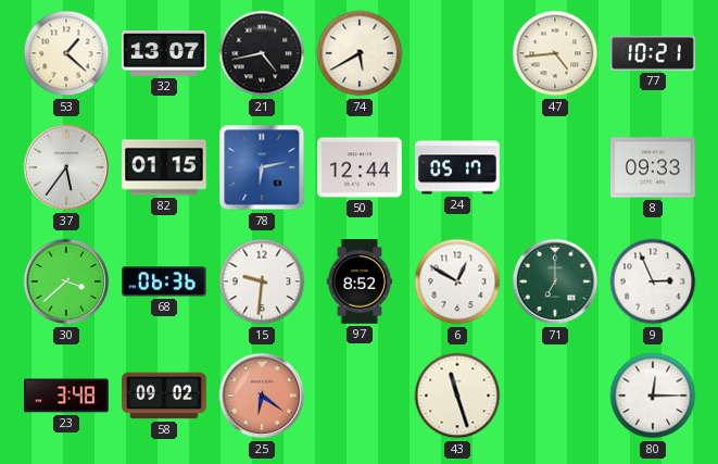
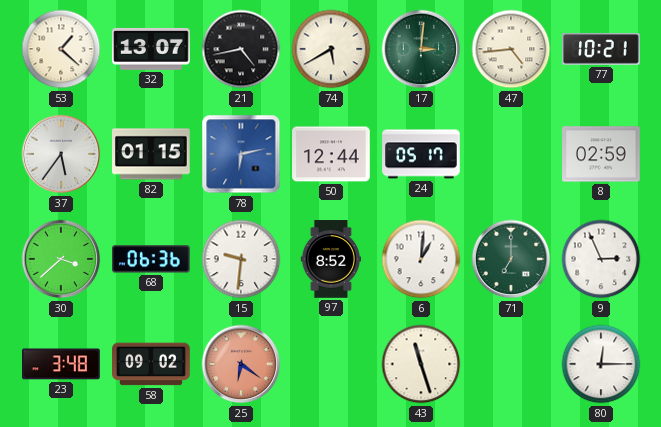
17: none -> 3:01 (421, 49)
8: 09:33 -> 02:59 (601, 154)
6: 12:50 -> 1:01 (421, 259)
